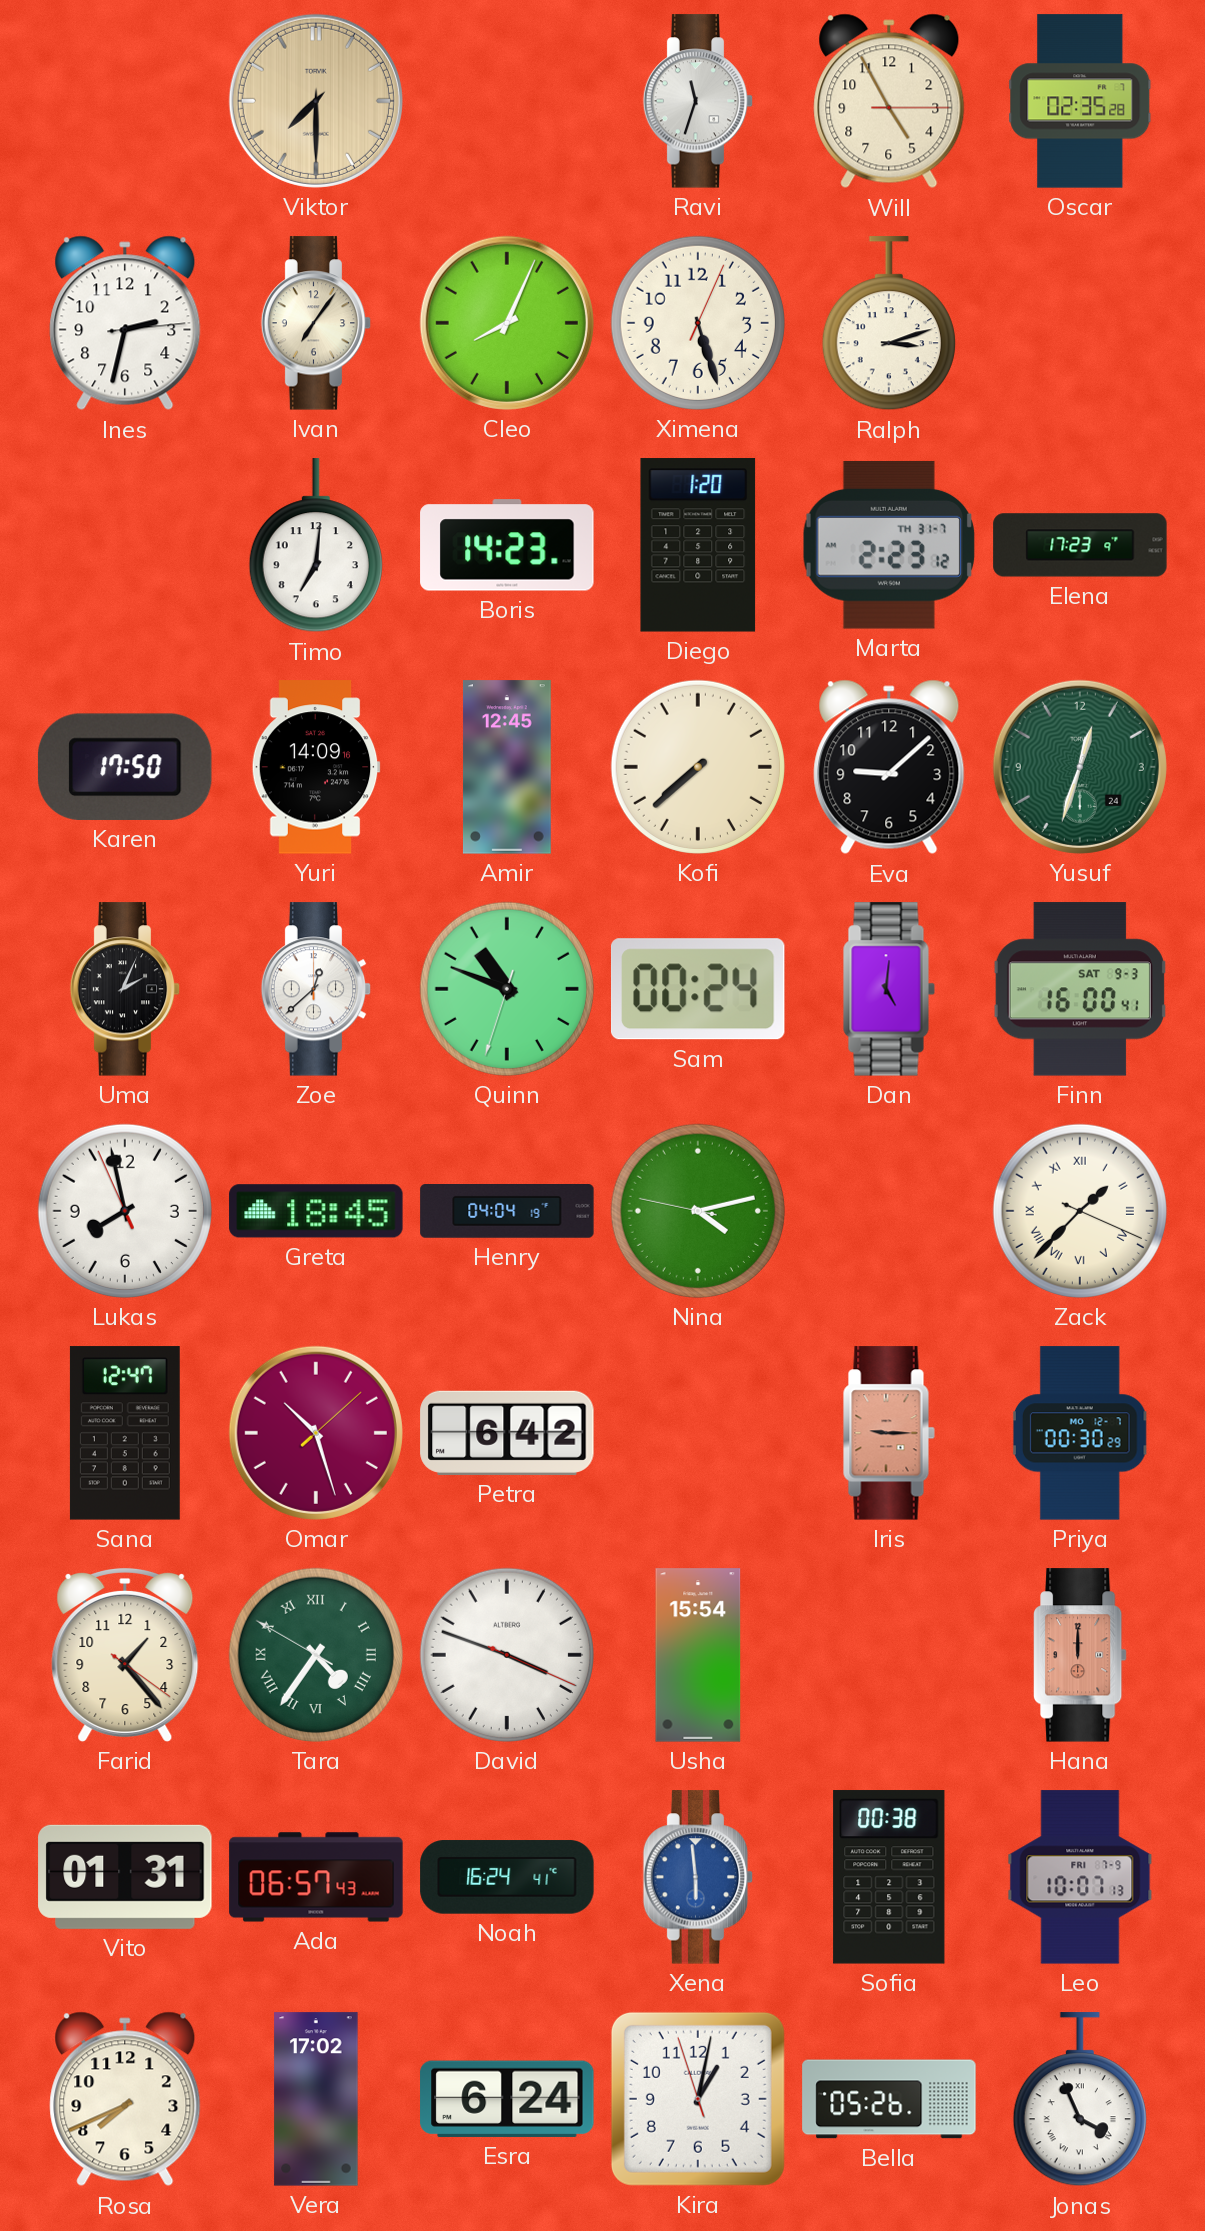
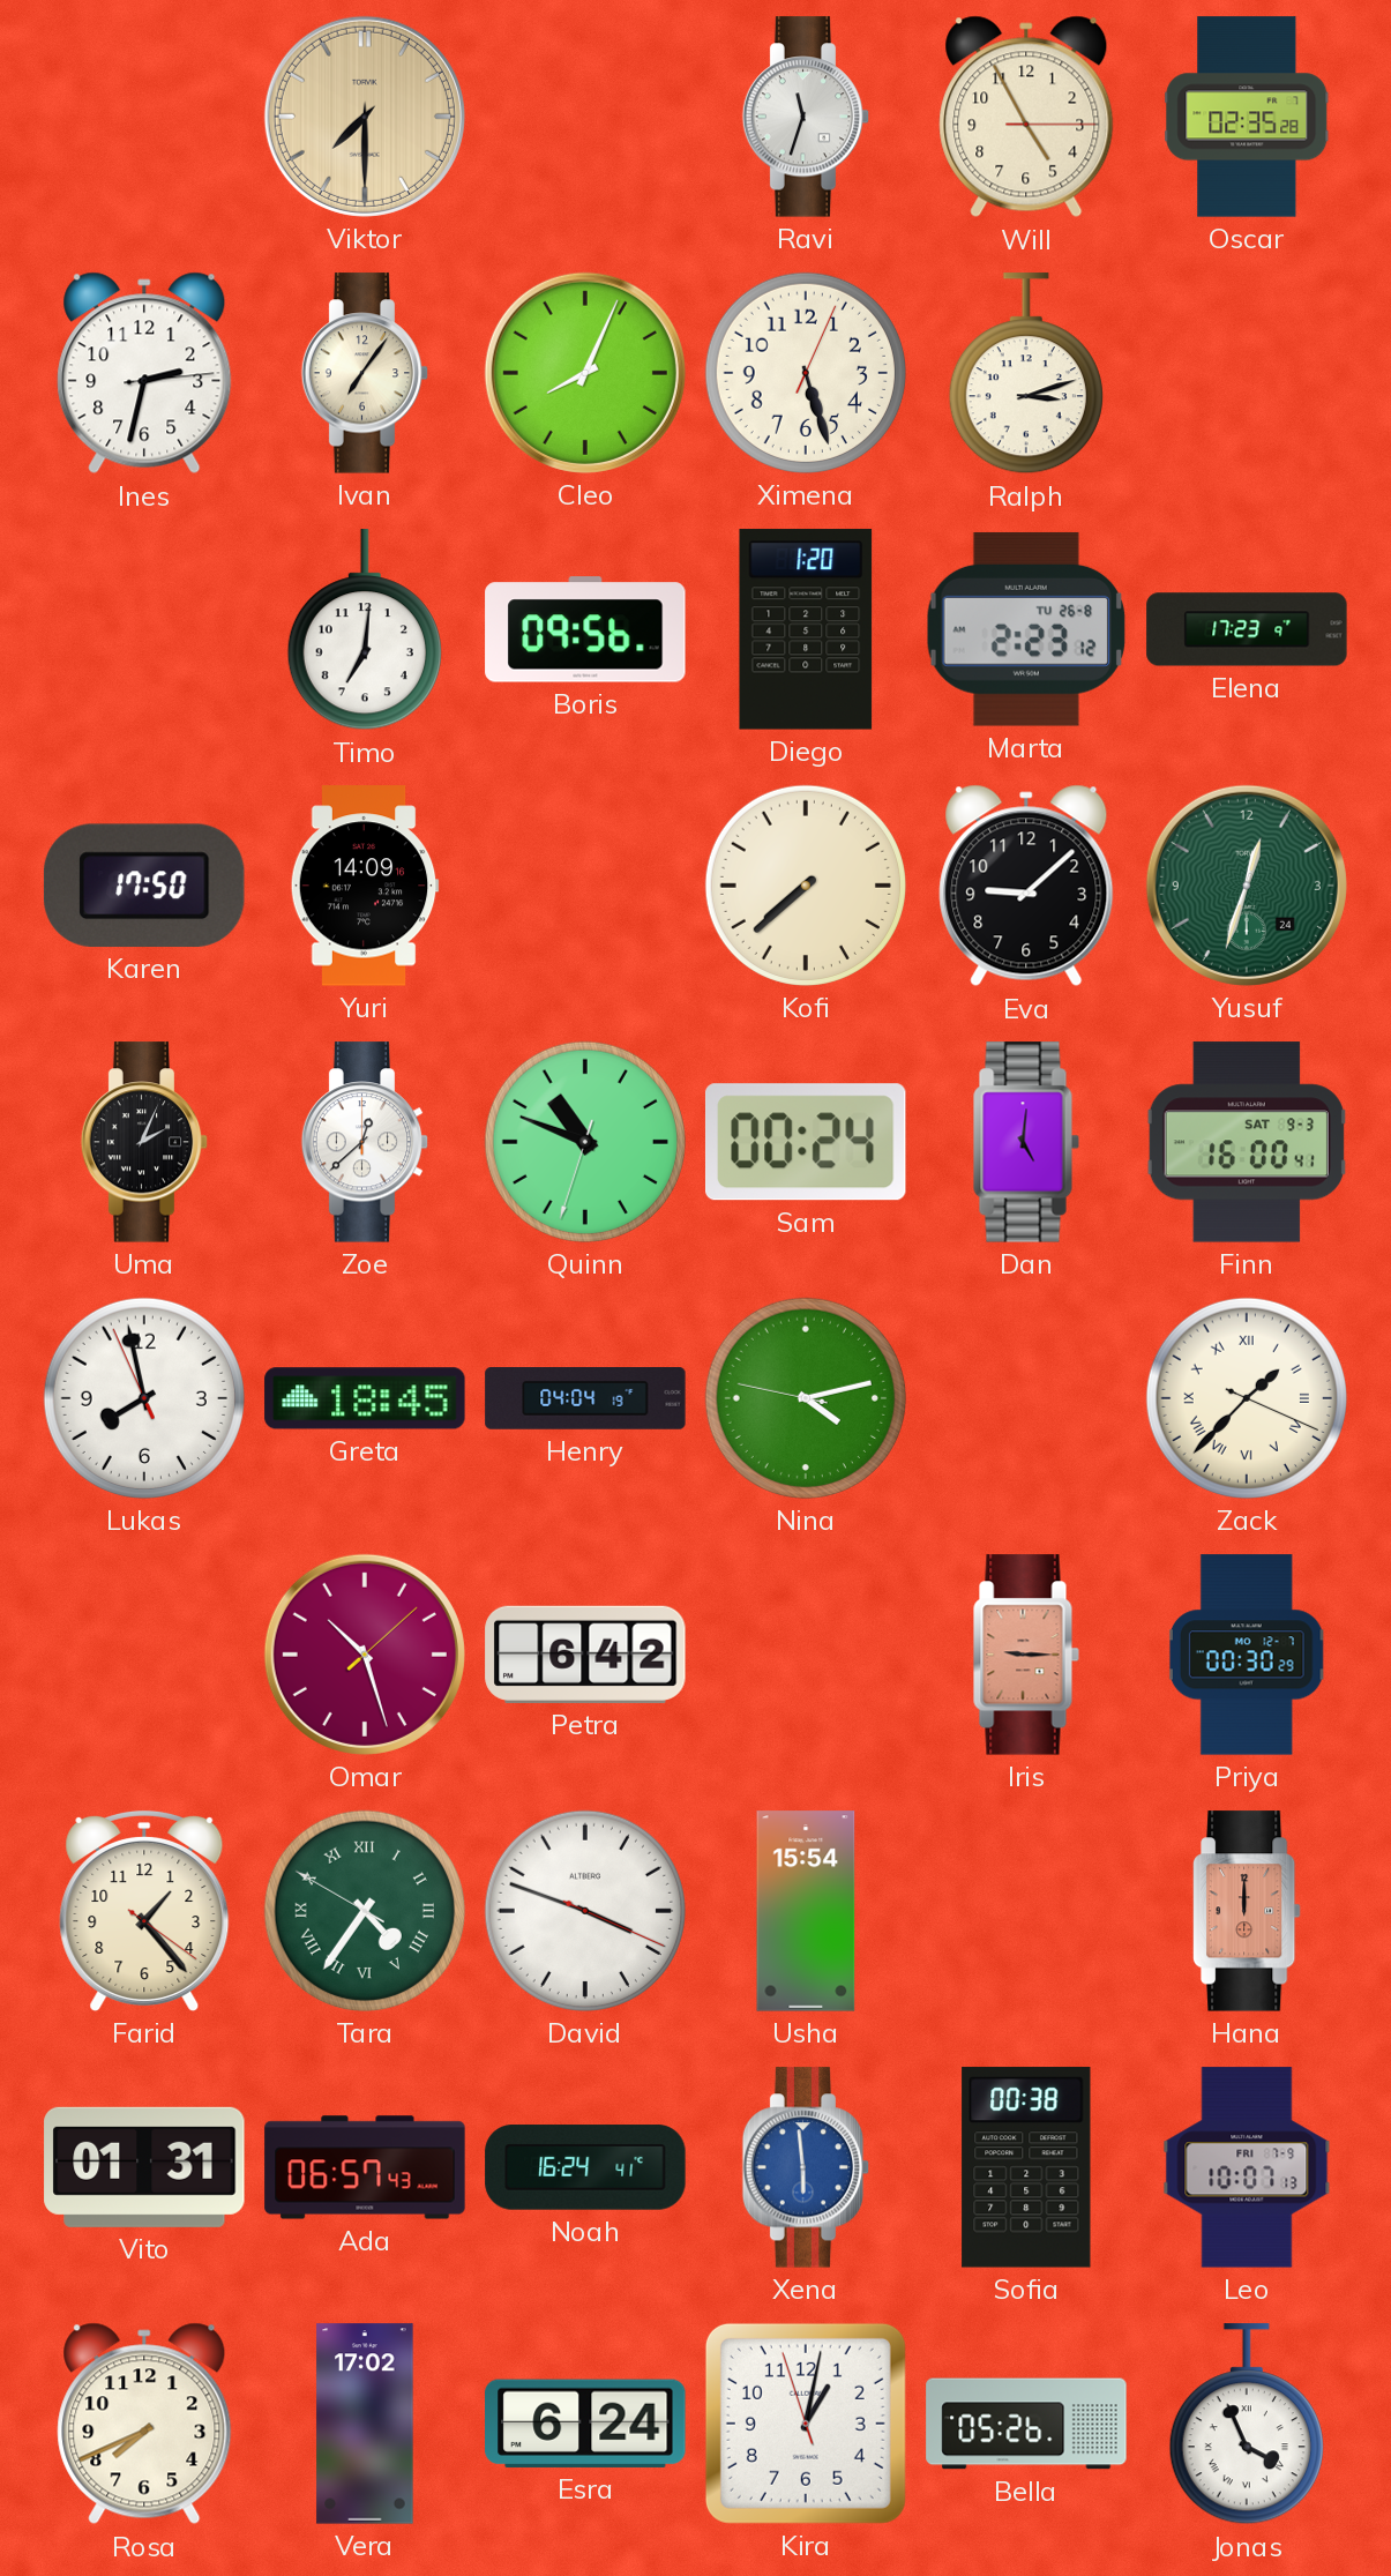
Boris: 14:23 -> 09:56 (585, 629)
Marta date: TH 31-7 -> TU 26-8 (1026, 629)
Amir: 12:45 -> none (507, 767)
Sana: 12:47 -> none (125, 1433)
